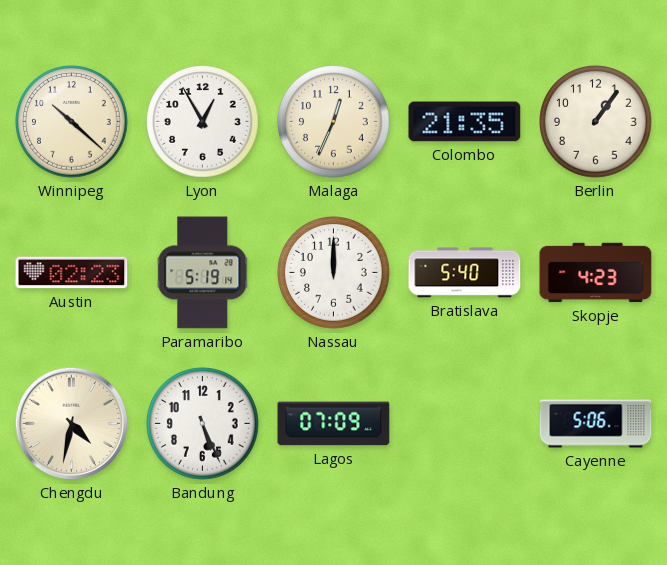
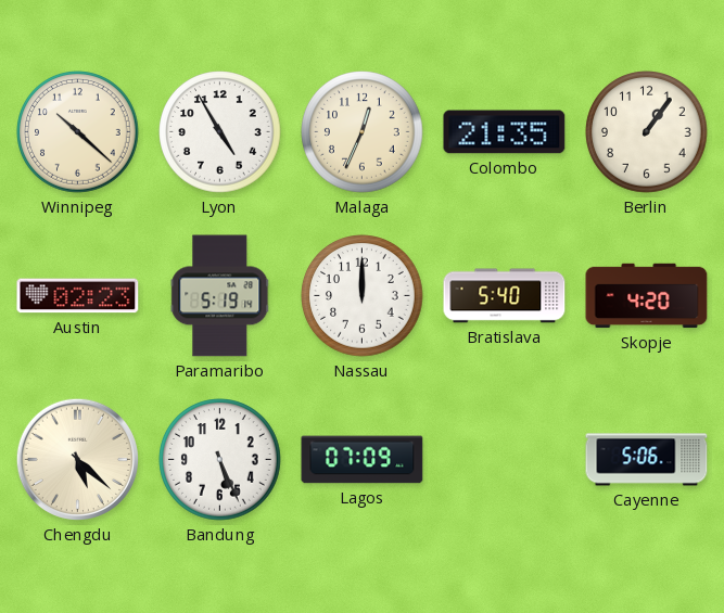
Lyon: 12:55 -> 4:55 (220, 132)
Skopje: 4:23 -> 4:20 (647, 296)
Chengdu: 4:32 -> 5:22 (77, 459)
